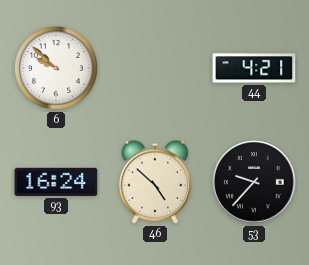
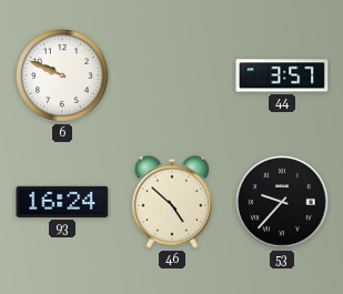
6: 9:52 -> 9:49 (62, 75)
44: 4:21 -> 3:57 (282, 75)
